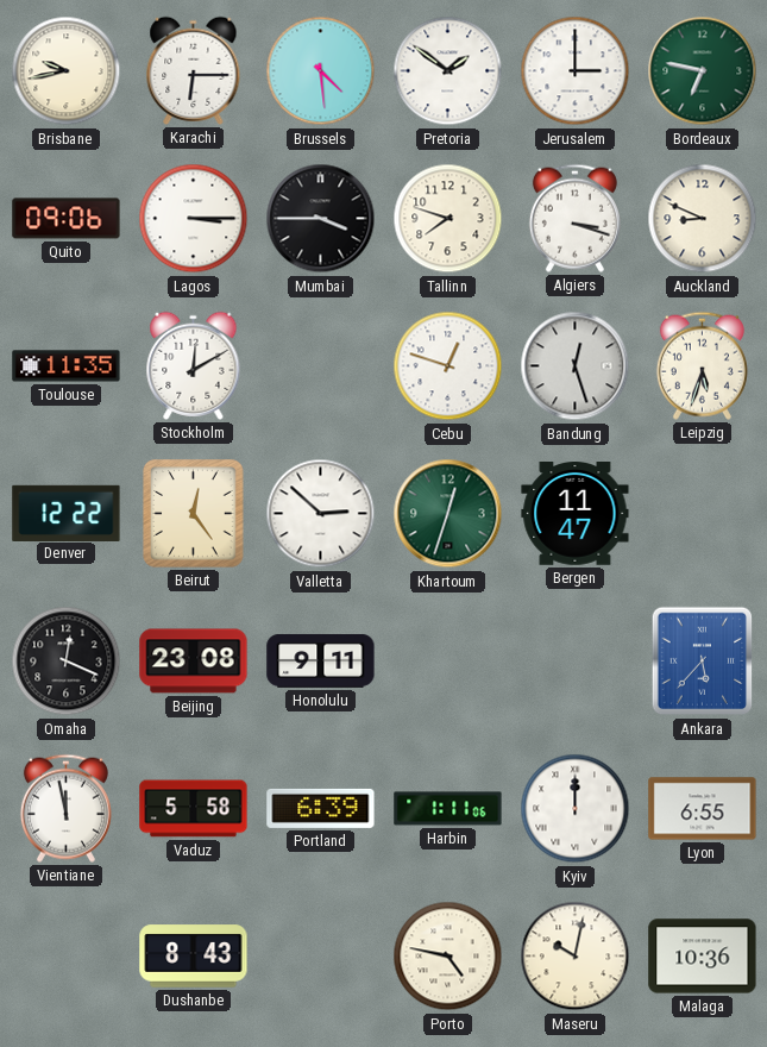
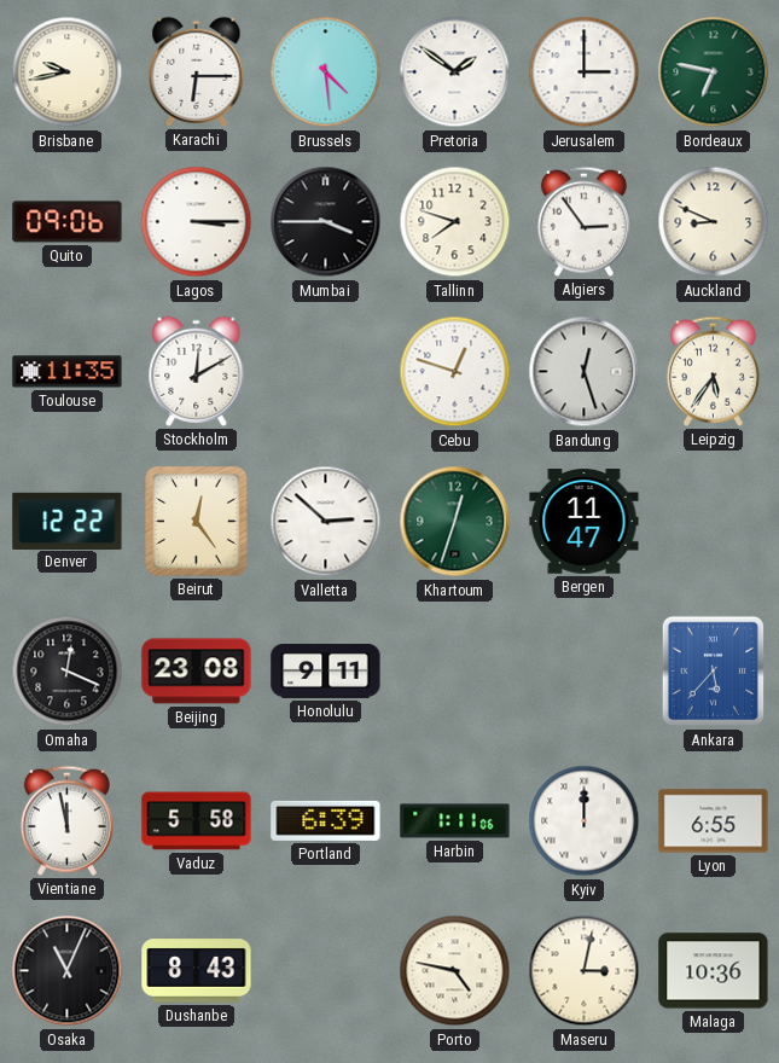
Algiers: 3:18 -> 2:54 (583, 221)
Leipzig: 5:33 -> 5:36 (713, 371)
Osaka: none -> 11:04 (68, 971)
Maseru: 10:02 -> 3:02 (585, 971)
